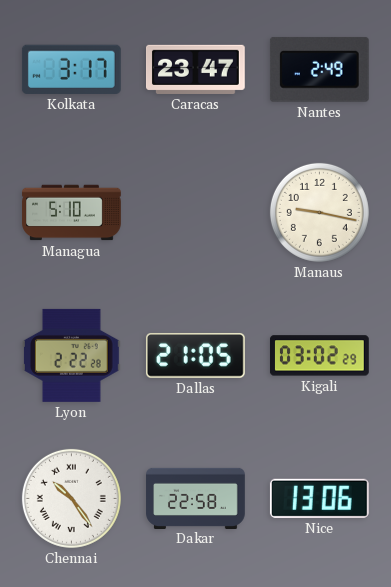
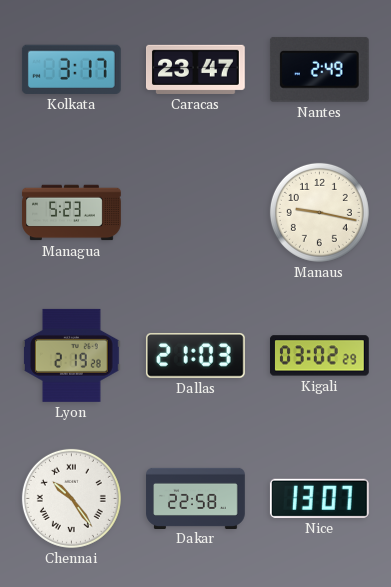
Managua: 5:10 -> 5:23 (72, 213)
Lyon: 2:22 -> 2:19 (71, 355)
Dallas: 21:05 -> 21:03 (195, 355)
Nice: 13:06 -> 13:07 (319, 498)
